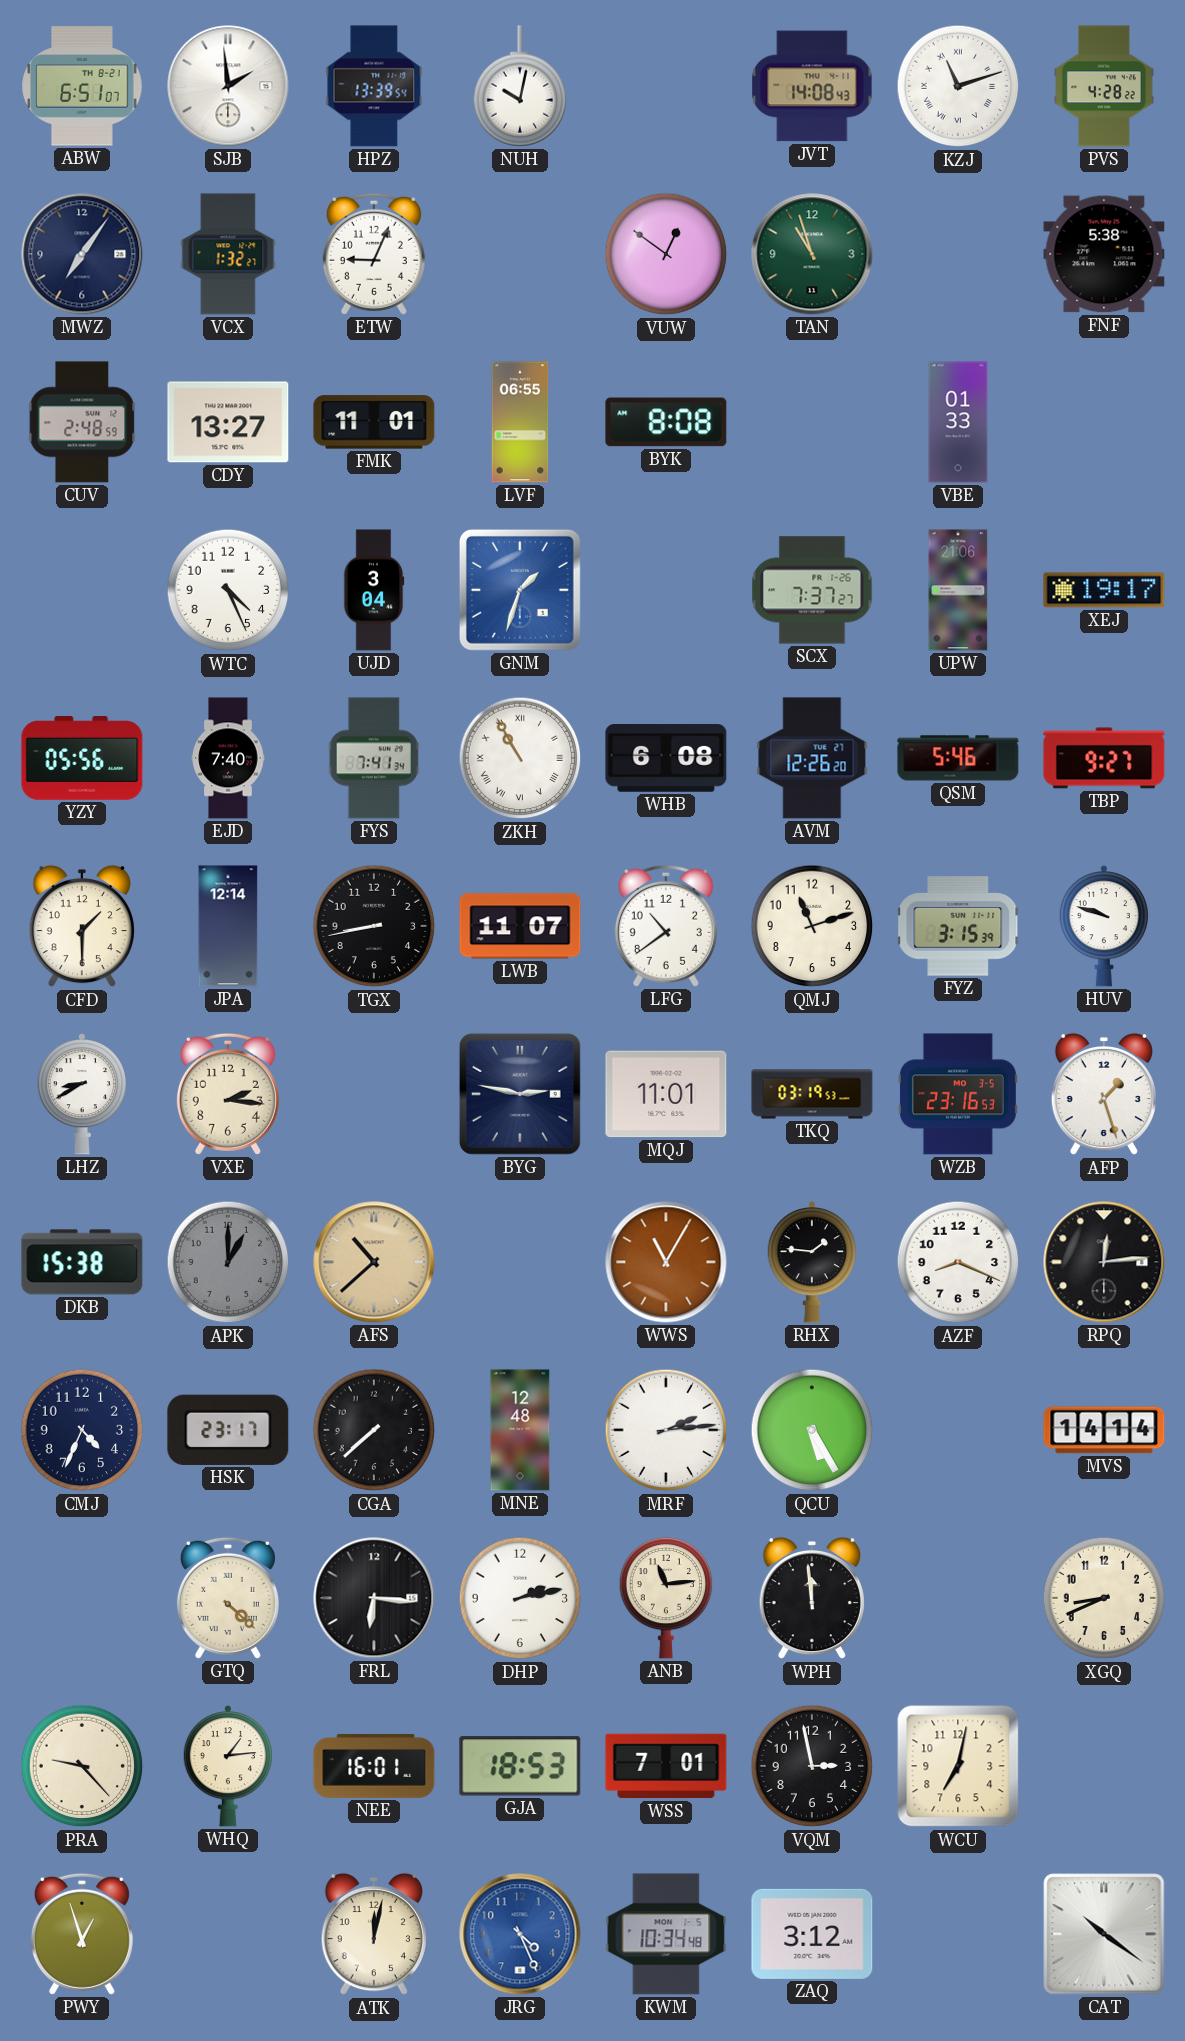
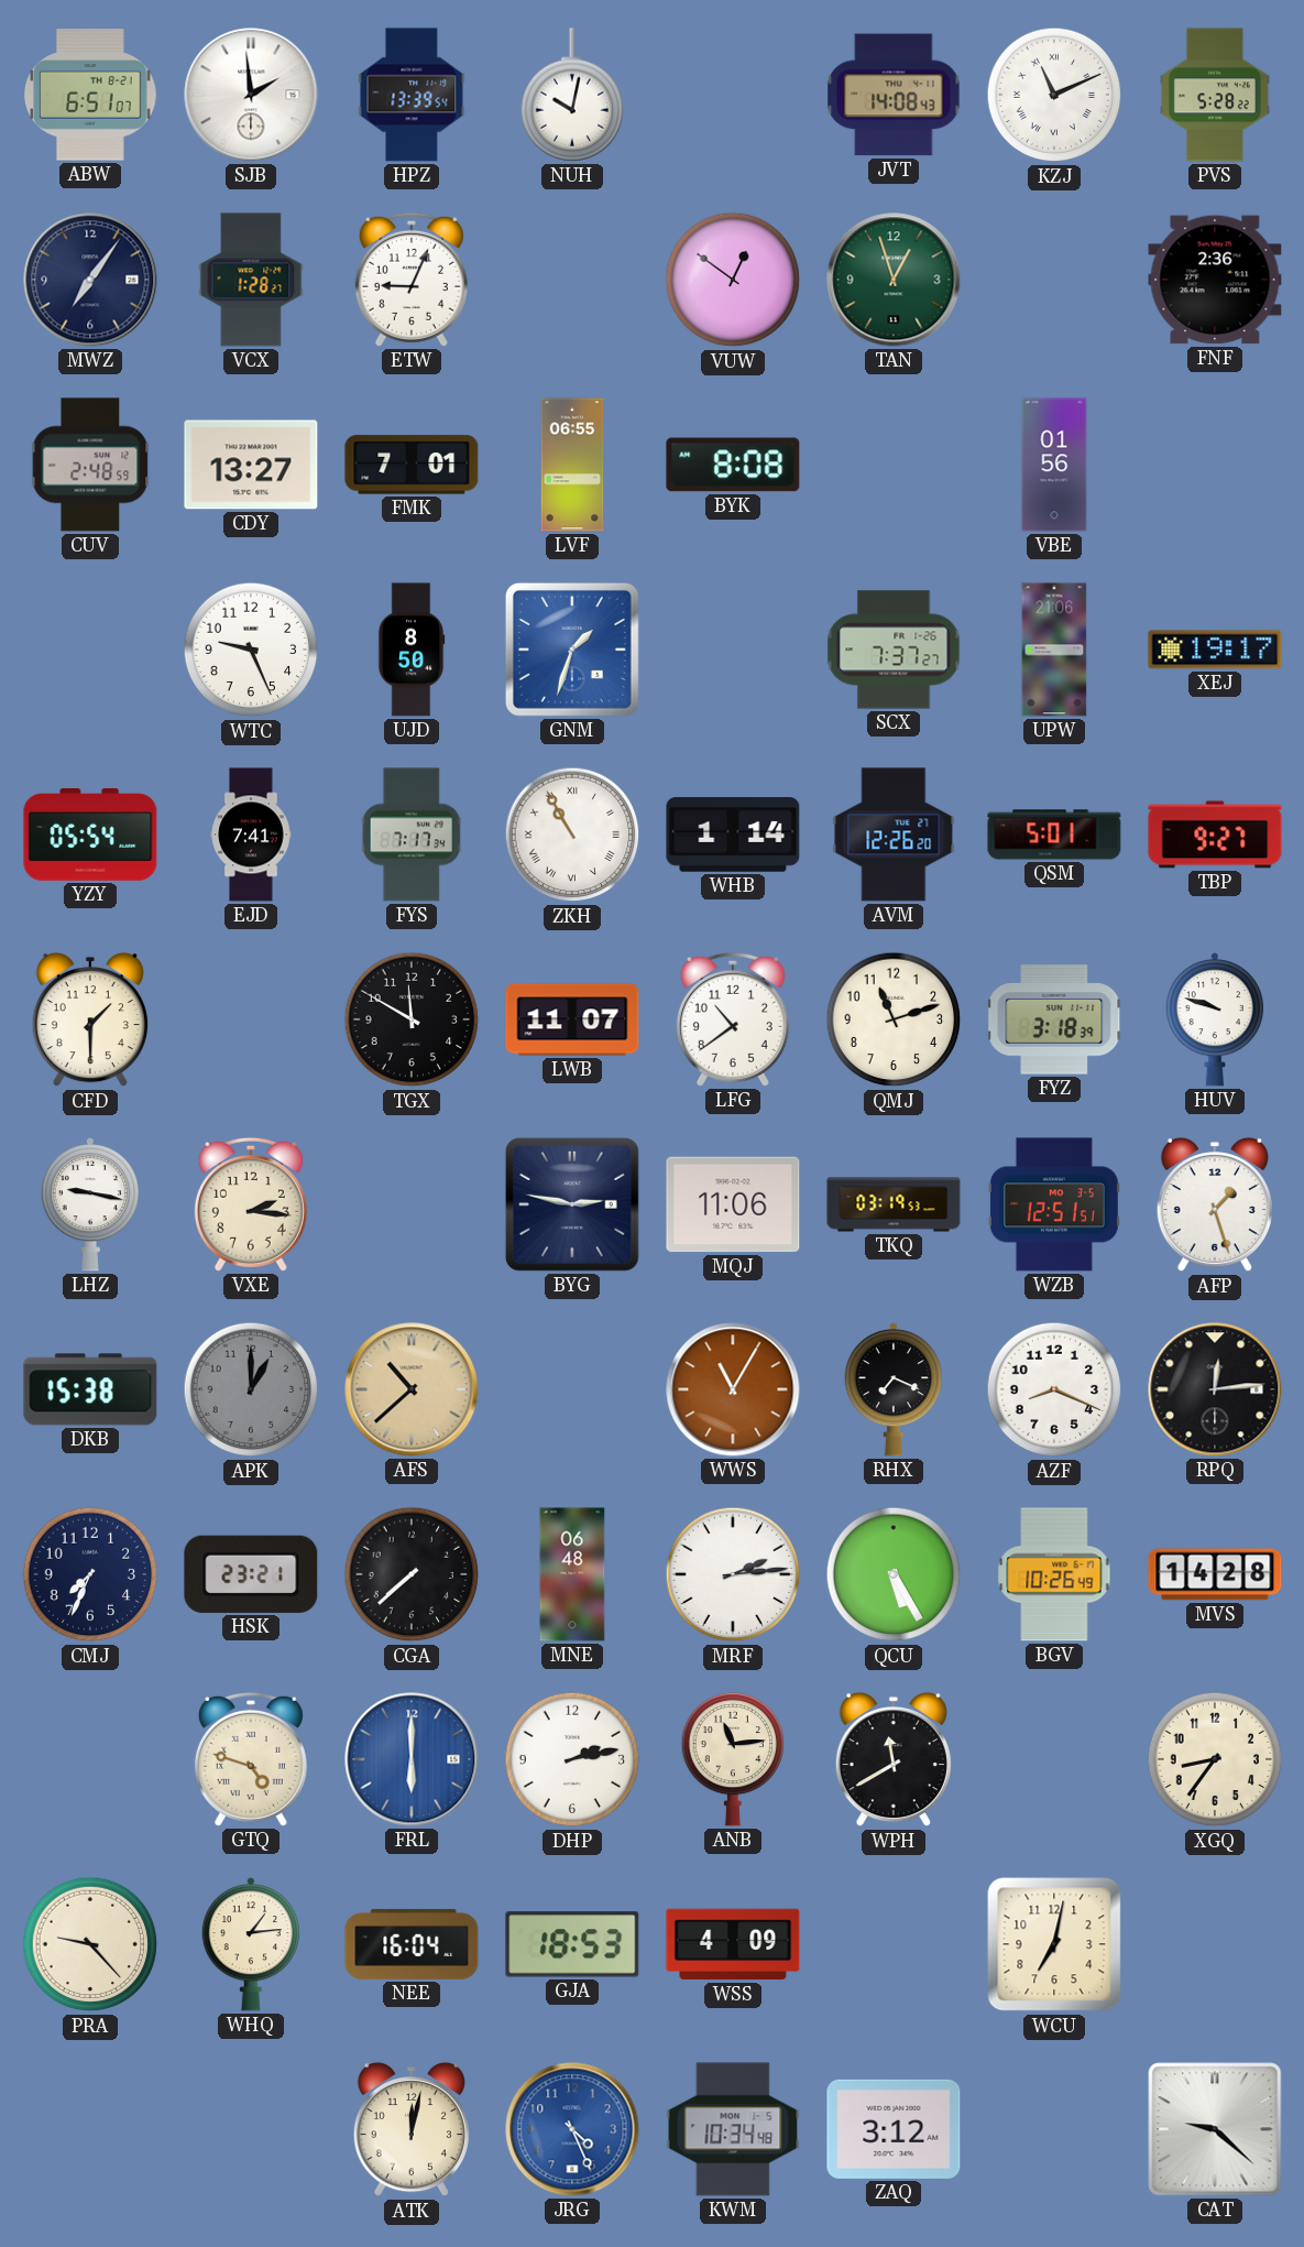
KZJ: 11:12 -> 11:11 (1054, 95)
PVS: 4:28 -> 5:28 (1216, 95)
VCX: 1:32 -> 1:28 (251, 280)
TAN: 10:57 -> 12:57 (894, 280)
FNF: 5:38 -> 2:36 (1215, 280)
FMK: 11:01 -> 7:01 (412, 465)
VBE: 01:33 -> 01:56 (1054, 465)
WTC: 4:26 -> 9:26 (251, 650)
UJD: 3:04 -> 8:50 (412, 650)
YZY: 05:56 -> 05:54 (90, 836)
EJD: 7:40 -> 7:41 (251, 835)
FYS: 7:41 -> 7:17 (412, 835)
WHB: 6:08 -> 1:14 (733, 835)
QSM: 5:46 -> 5:01 (1054, 835)
JPA: 12:14 -> none (228, 926)
TGX: 8:43 -> 11:50 (412, 1019)
FYZ: 3:15 -> 3:18 (1055, 1019)
LHZ: 8:40 -> 9:17 (89, 1206)
MQJ: 11:01 -> 11:06 (733, 1204)
WZB: 23:16 -> 12:51 (1054, 1204)
RHX: 1:46 -> 7:19 (892, 1390)
CMJ: 4:34 -> 7:34 (90, 1574)
HSK: 23:17 -> 23:21 (251, 1574)
MNE: 12:48 -> 06:48 (572, 1574)
BGV: none -> 10:26 (1054, 1574)
MVS: 14:14 -> 14:28 (1215, 1574)
GTQ: 4:22 -> 4:48 (251, 1759)
FRL: 6:16 -> 6:00 (412, 1759)
FRL dial: black -> blue (412, 1759)
WPH: 11:59 -> 11:40 (894, 1759)
XGQ: 8:41 -> 8:36 (1215, 1759)
NEE: 16:01 -> 16:04 (412, 1944)
WSS: 7:01 -> 4:09 (733, 1944)
VQM: 2:58 -> none (812, 1766)
PWY: 12:57 -> none (82, 1934)
CAT: 10:21 -> 9:22 (1215, 2129)
